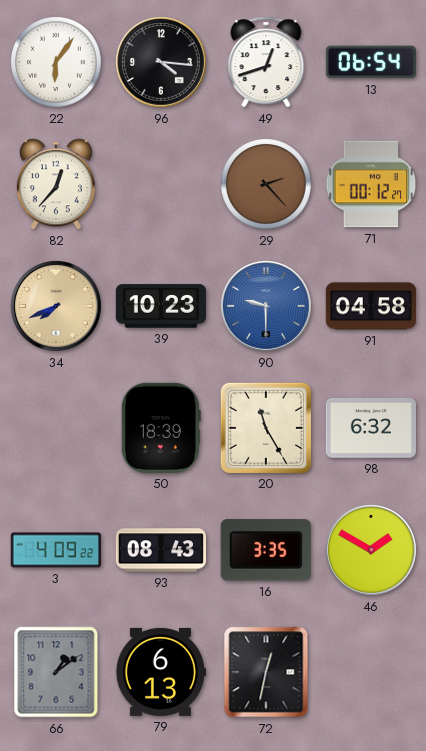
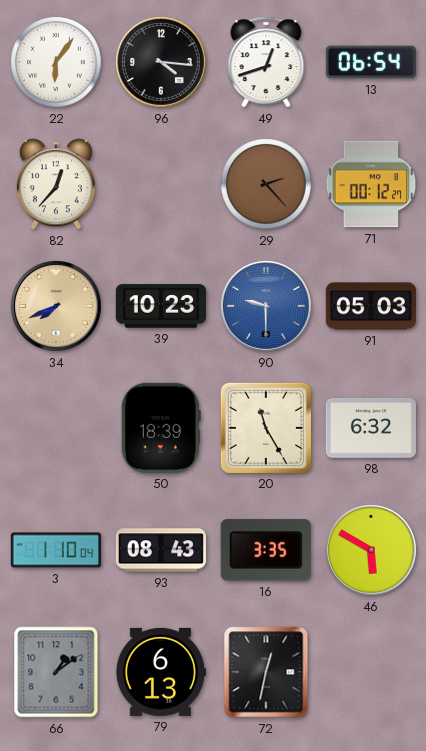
91: 04:58 -> 05:03 (371, 306)
3: 4:09 -> 1:10 (56, 550)
46: 1:50 -> 5:50 (372, 551)
